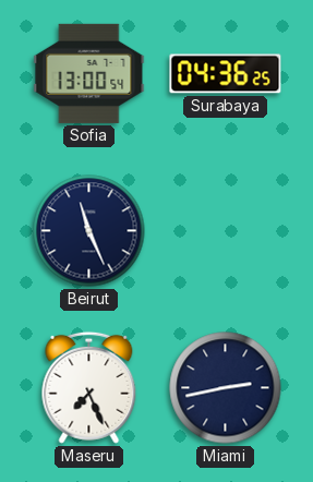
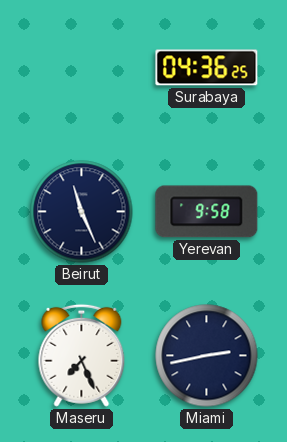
Sofia: 13:00 -> none (89, 73)
Yerevan: none -> 9:58 (207, 212)
